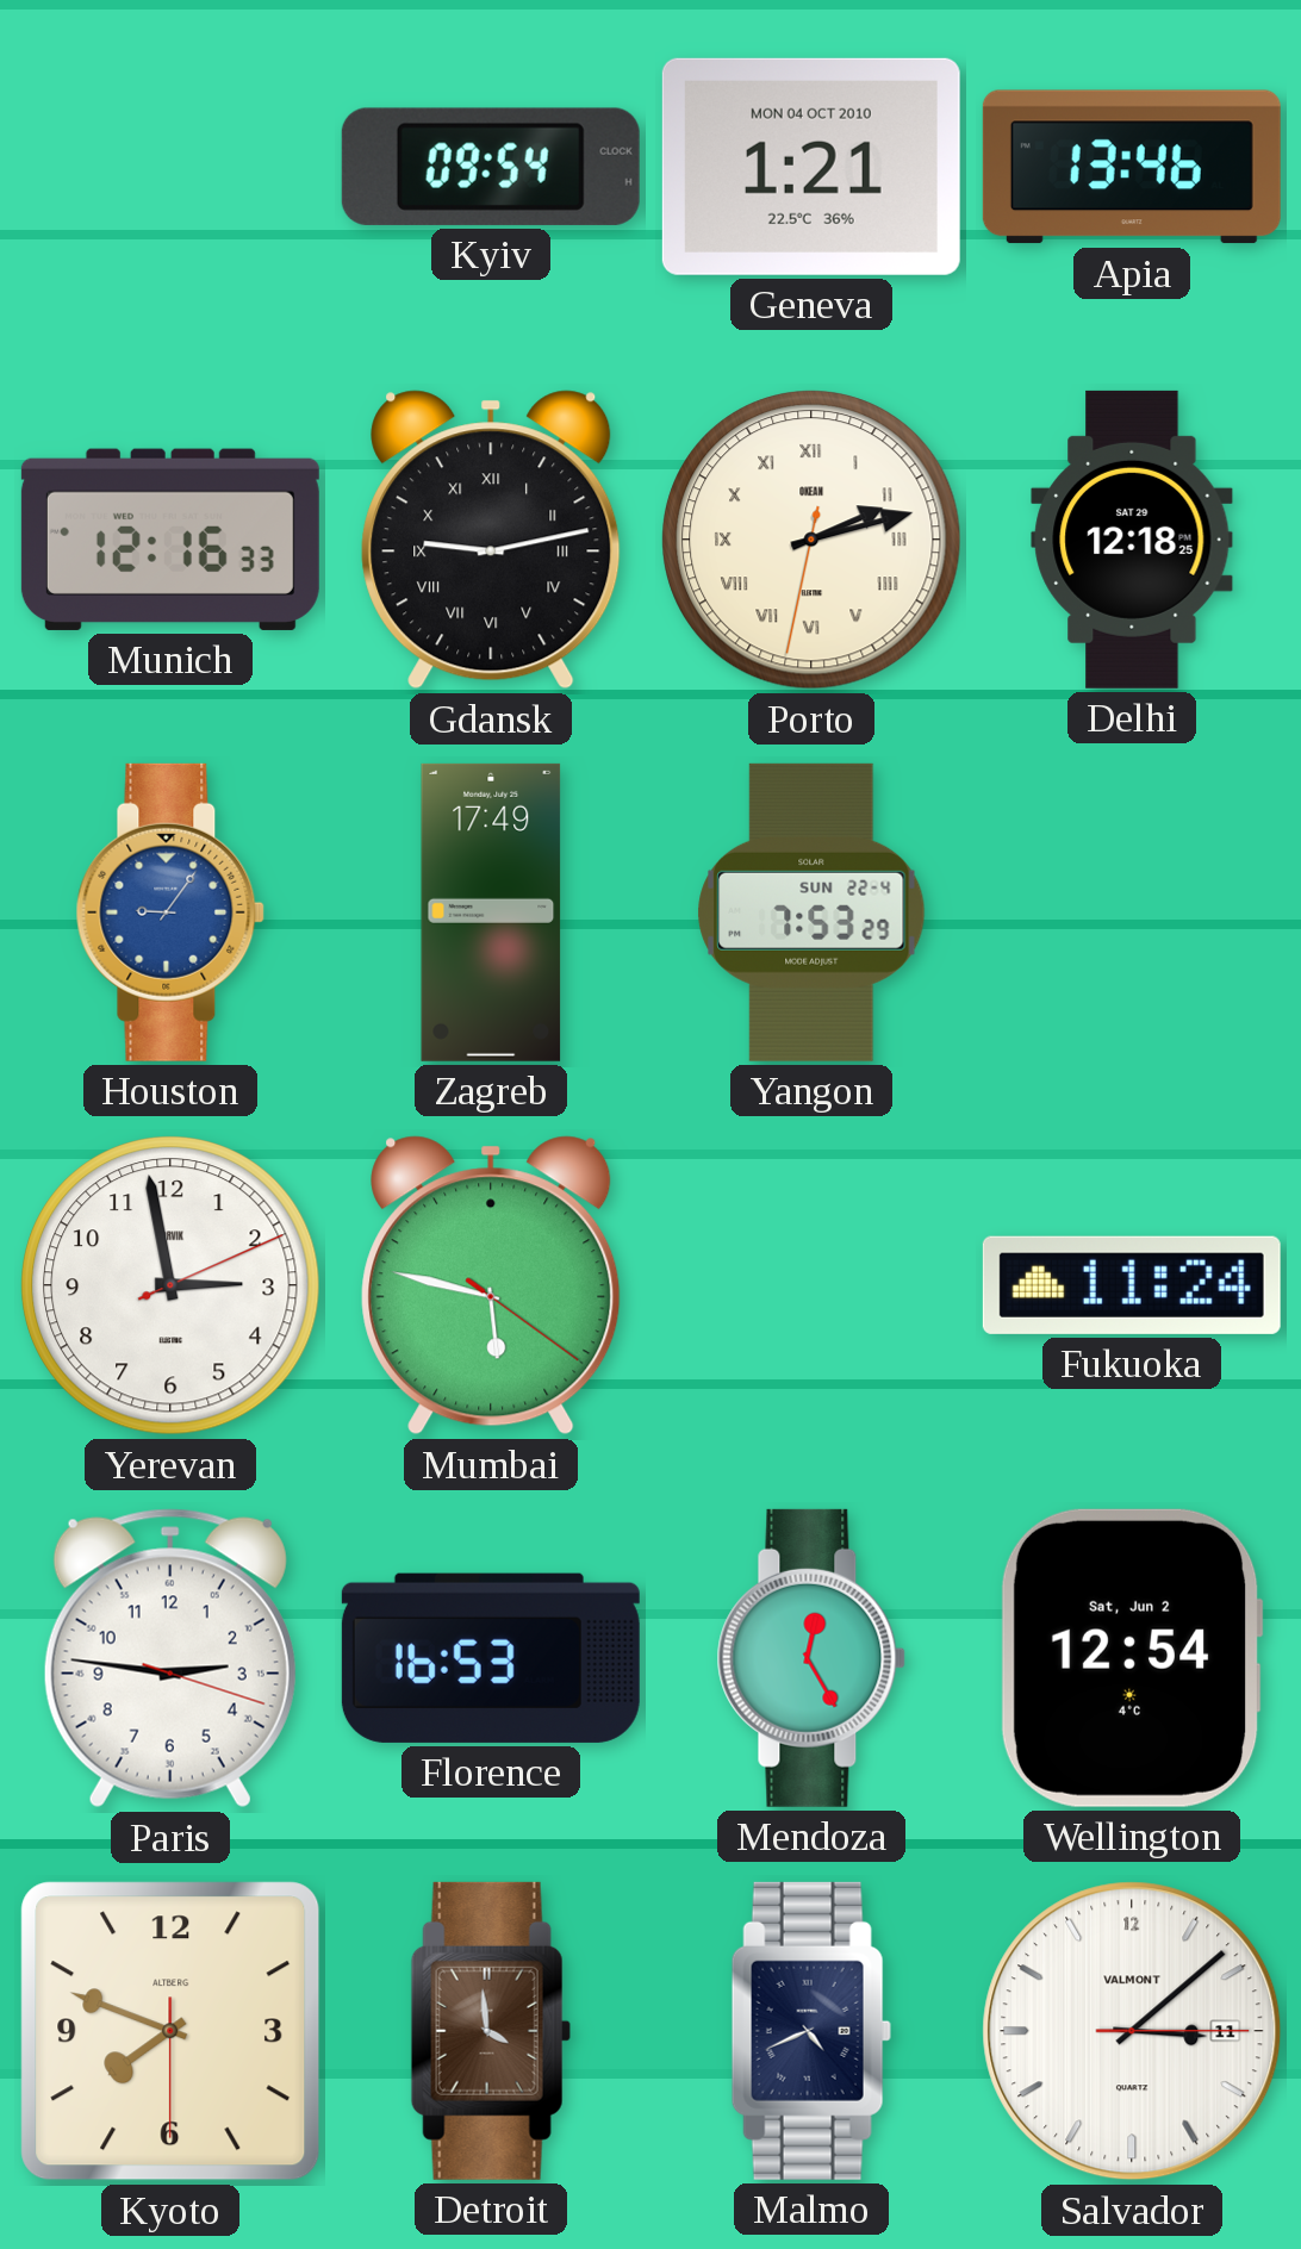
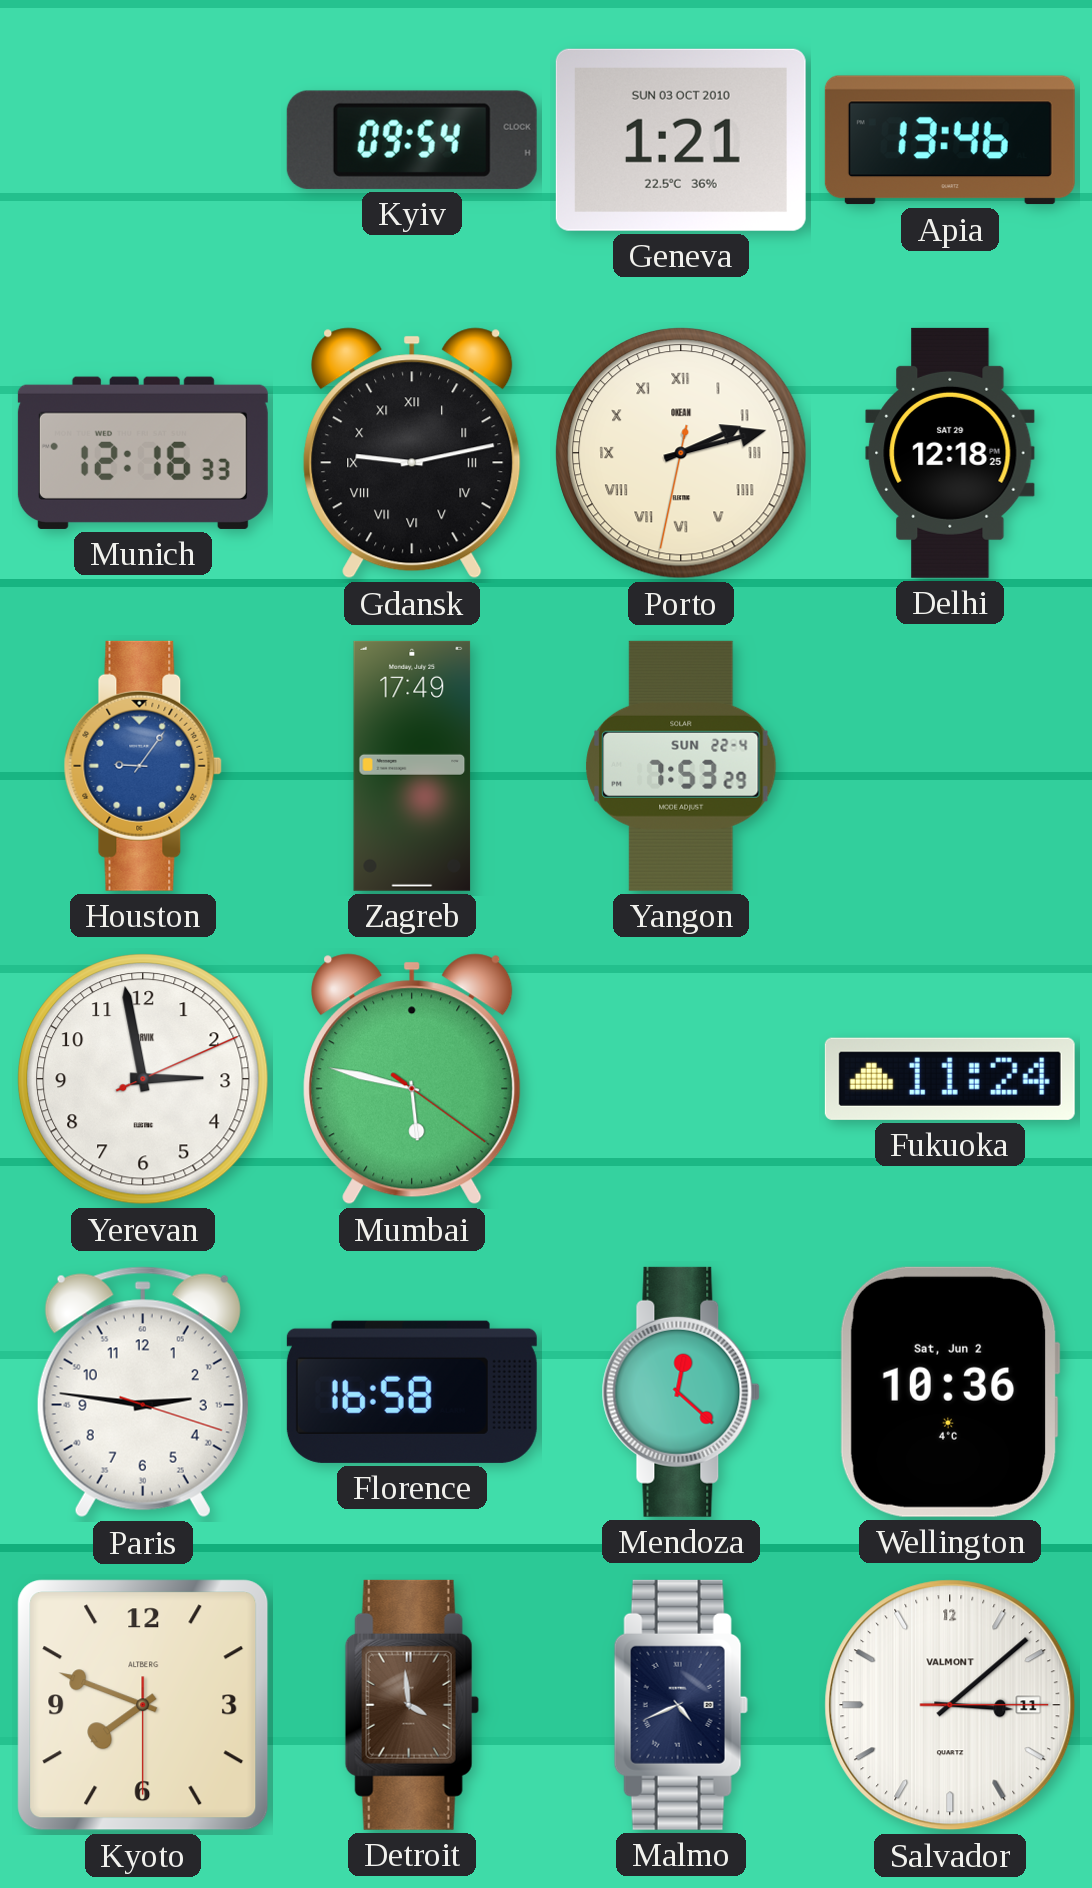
Geneva date: MON 04 OCT 2010 -> SUN 03 OCT 2010 (681, 140)
Florence: 16:53 -> 16:58 (412, 1392)
Mendoza: 12:25 -> 12:22 (681, 1392)
Wellington: 12:54 -> 10:36 (950, 1392)
